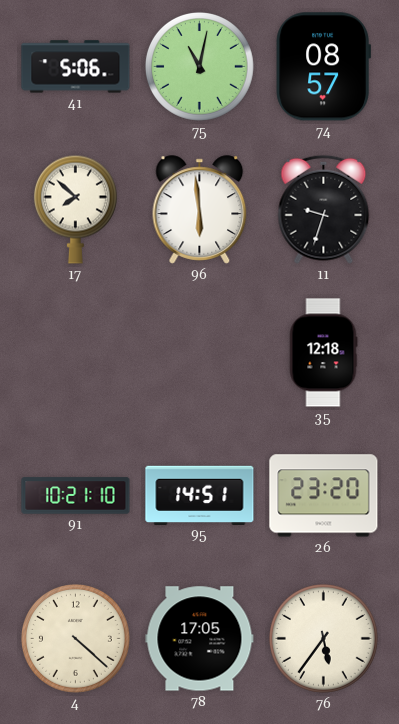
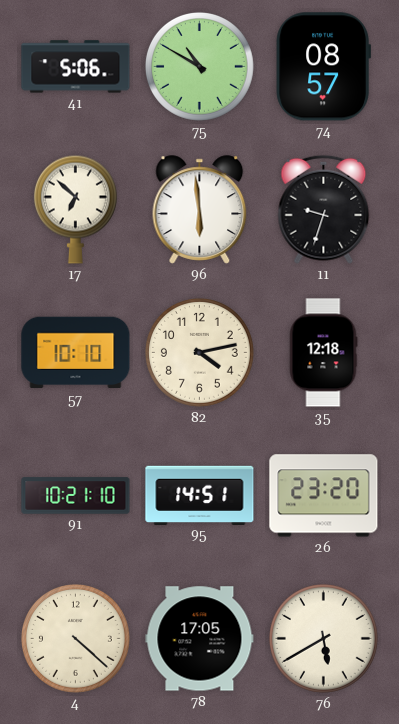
75: 11:02 -> 10:50 (199, 66)
17: 7:52 -> 6:52 (75, 209)
57: none -> 10:10 (76, 353)
82: none -> 4:13 (199, 352)
76: 5:36 -> 5:40 (323, 638)
